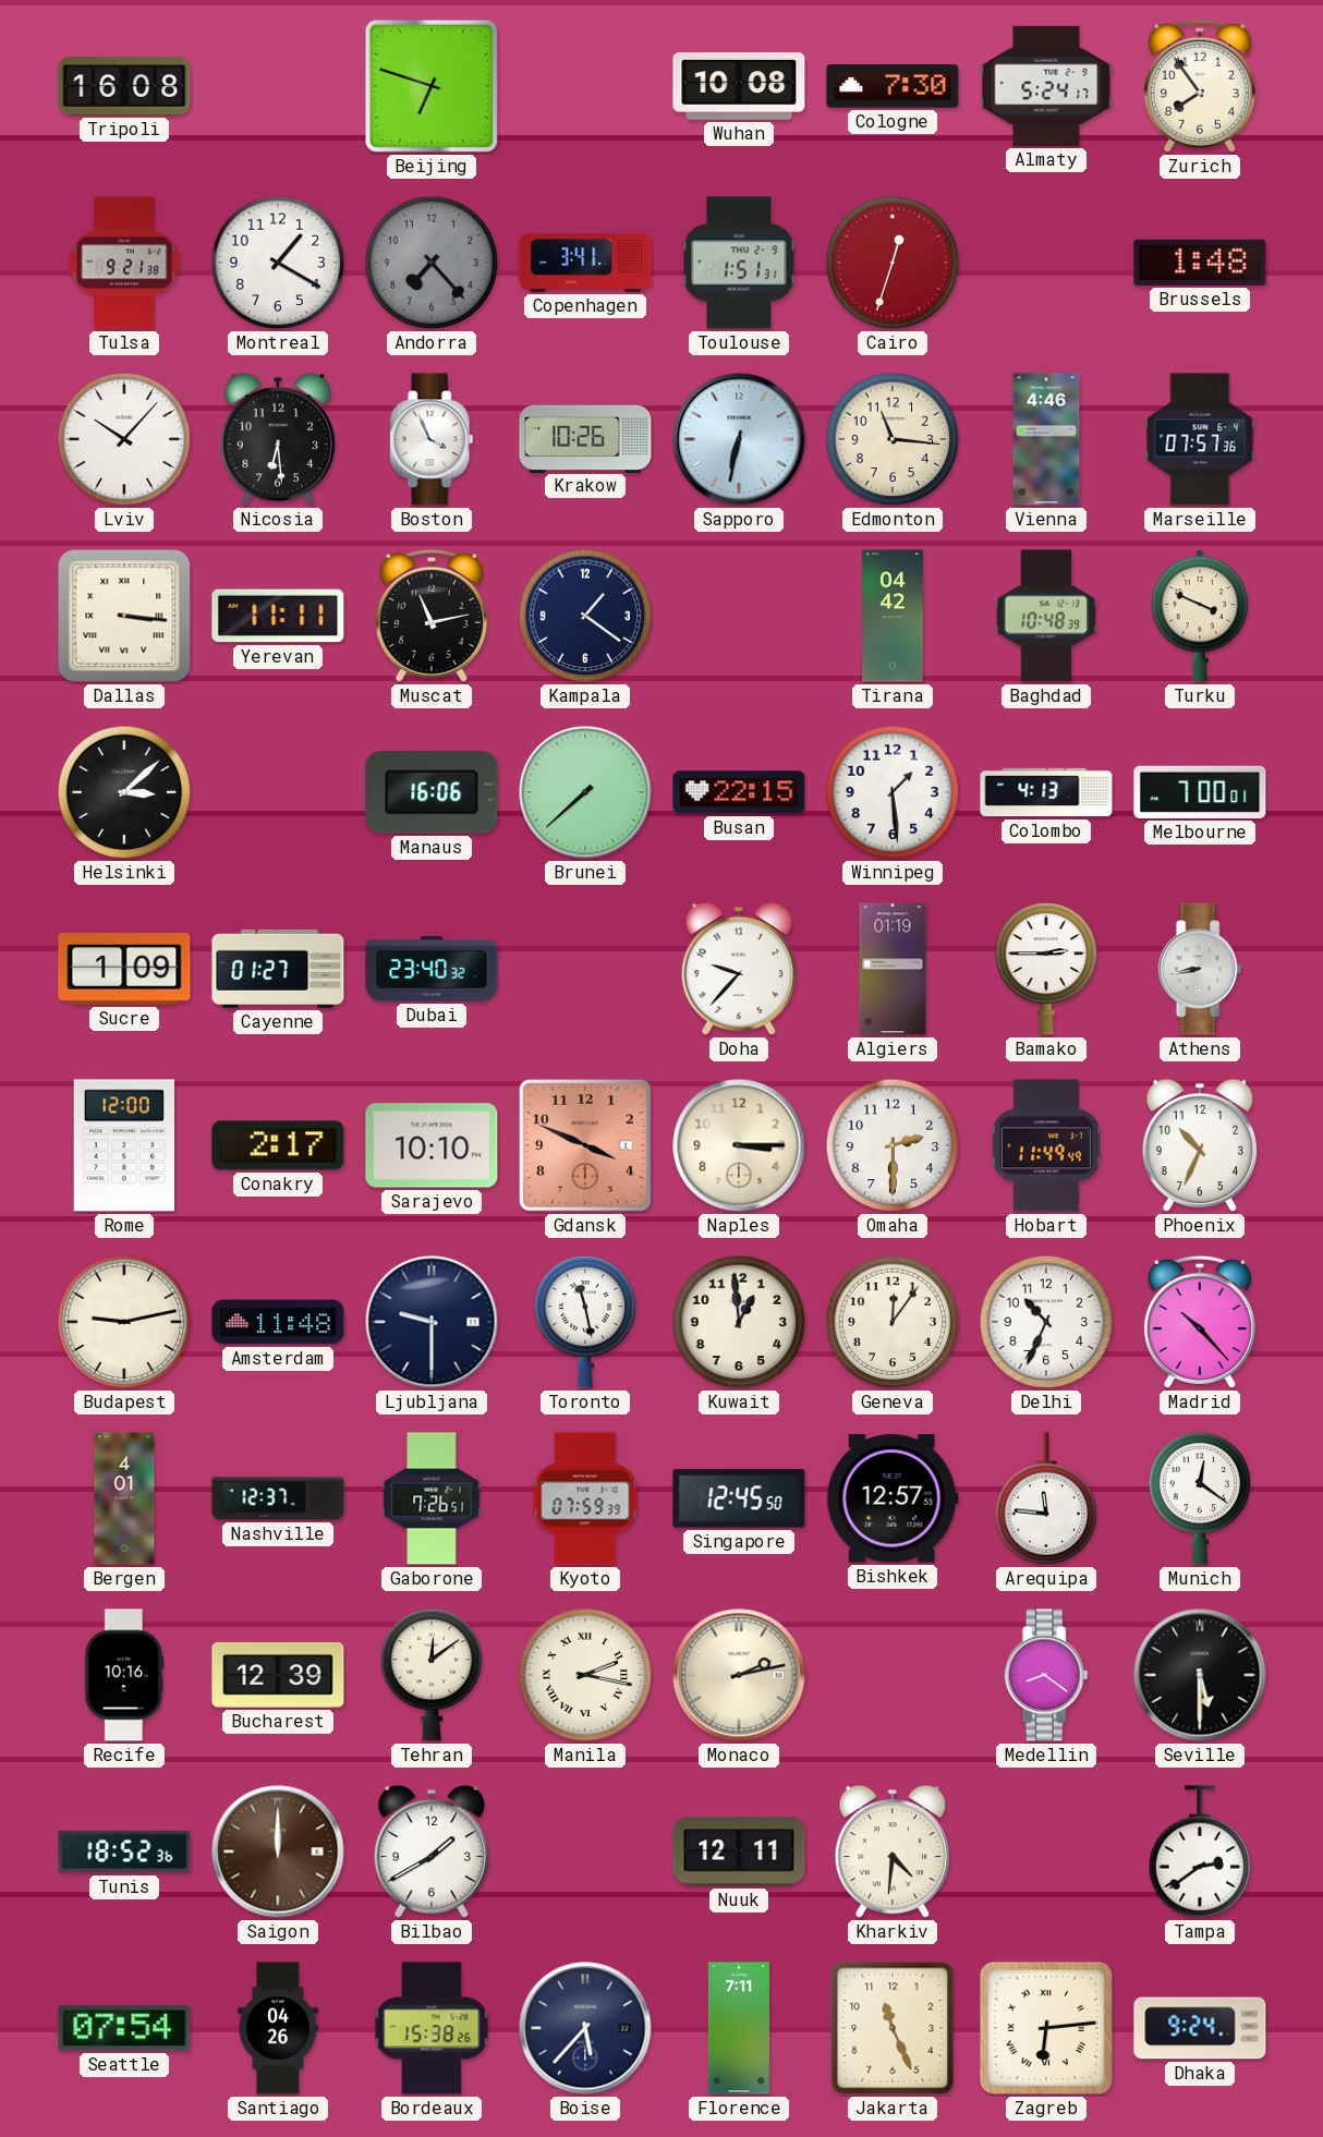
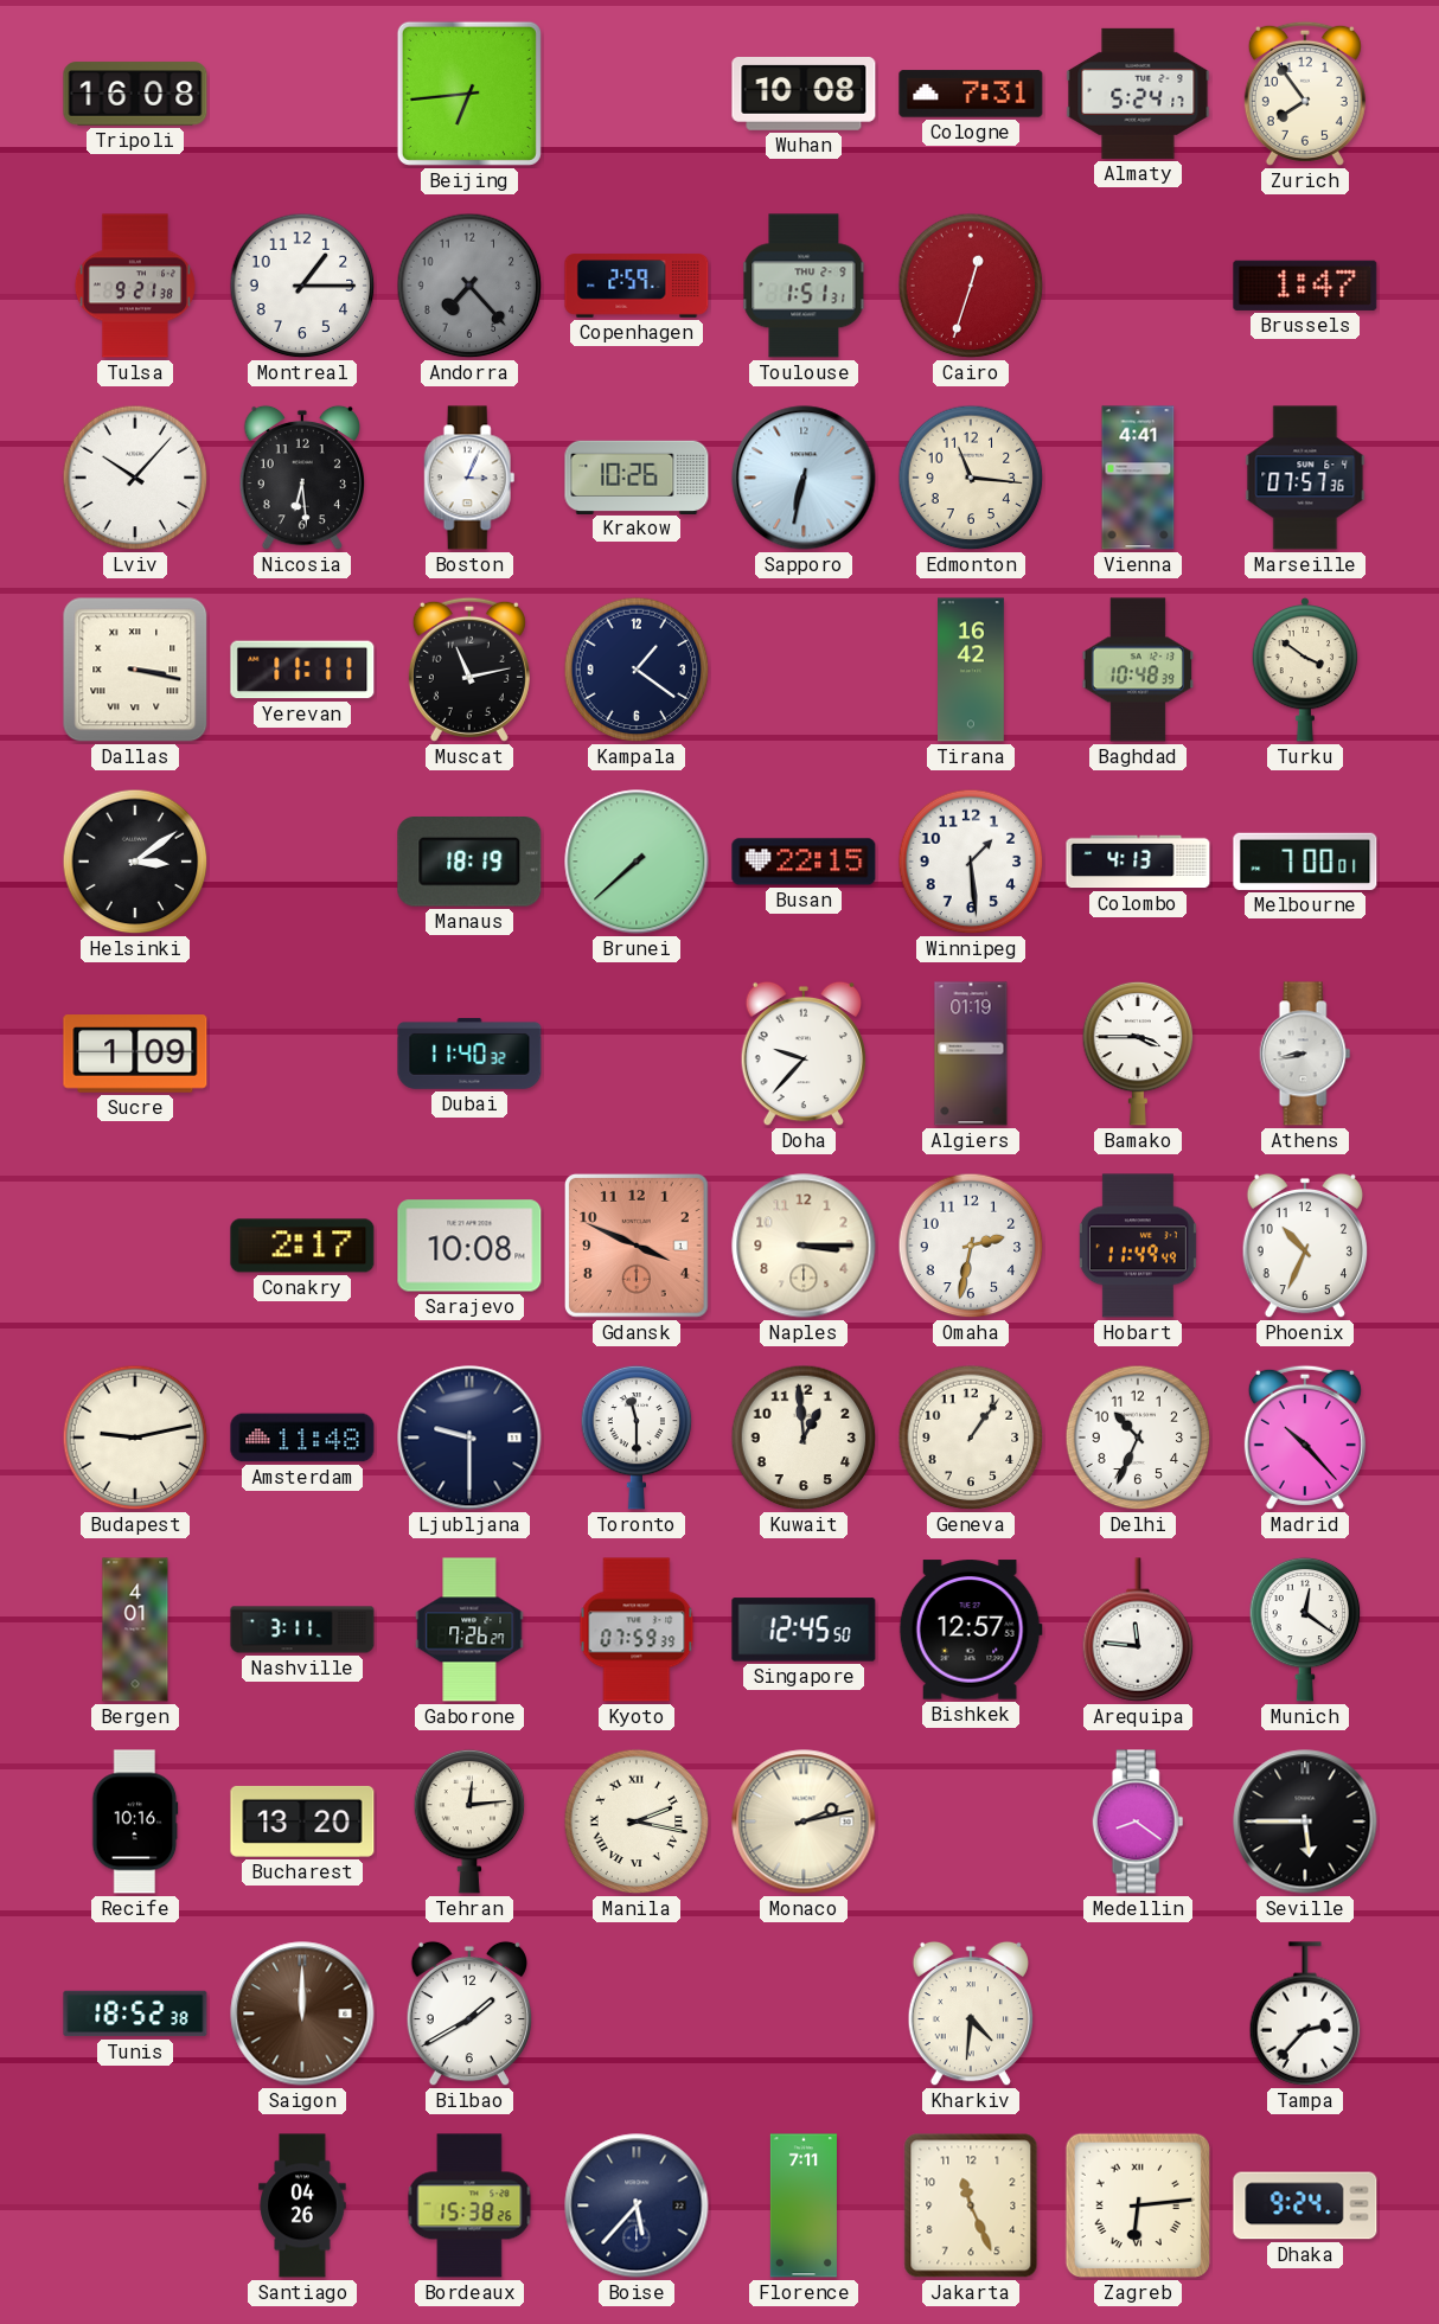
Beijing: 6:48 -> 6:44 (469, 94)
Cologne: 7:30 -> 7:31 (971, 94)
Montreal: 1:20 -> 1:15 (302, 286)
Copenhagen: 3:41 -> 2:59 (637, 286)
Brussels: 1:48 -> 1:47 (1305, 286)
Boston: 3:56 -> 3:04 (469, 478)
Vienna: 4:46 -> 4:41 (1138, 478)
Dallas: 3:16 -> 3:17 (135, 670)
Tirana: 04:42 -> 16:42 (972, 670)
Turku: 3:49 -> 3:51 (1305, 670)
Helsinki: 3:08 -> 3:09 (135, 862)
Manaus: 16:06 -> 18:19 (469, 863)
Cayenne: 01:27 -> none (278, 969)
Dubai: 23:40 -> 11:40 (469, 1055)
Bamako: 2:45 -> 3:45 (1138, 1054)
Rome: 12:00 -> none (124, 1145)
Sarajevo: 10:10 -> 10:08 (469, 1246)
Omaha: 2:30 -> 2:32 (971, 1246)
Toronto: 11:28 -> 11:30 (637, 1438)
Geneva: 12:06 -> 1:06 (971, 1438)
Nashville: 12:37 -> 3:11 (302, 1630)
Gaborone: 7:26:51 -> 7:26:27 (469, 1630)
Bucharest: 12:39 -> 13:20 (302, 1822)
Tehran: 12:09 -> 12:14 (469, 1822)
Seville: 5:30 -> 5:45 (1305, 1822)
Tunis: 18:52:36 -> 18:52:38 (135, 2014)
Nuuk: 12:11 -> none (739, 1851)
Tampa: 2:39 -> 2:37 (1305, 2014)
Seattle: 07:54 -> none (124, 2028)
